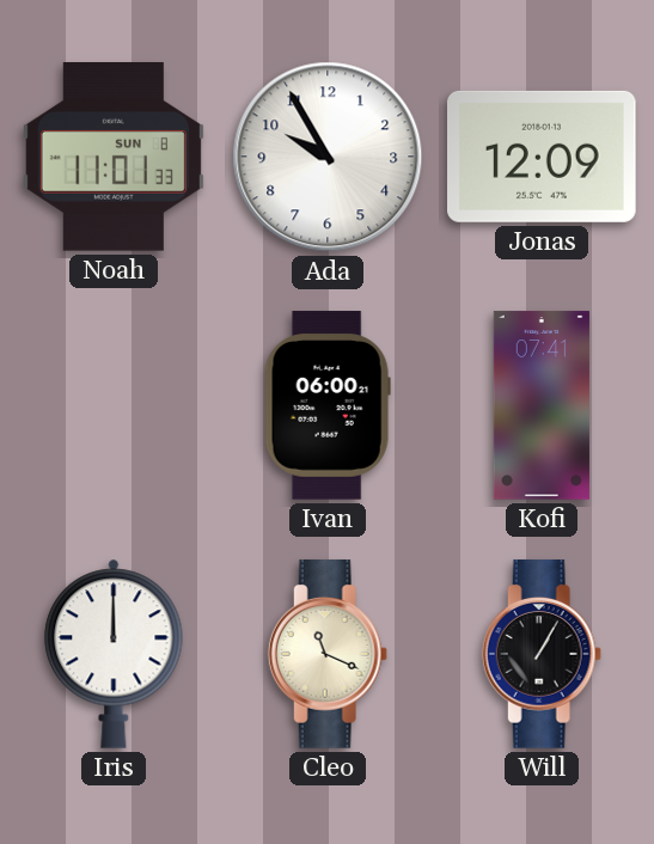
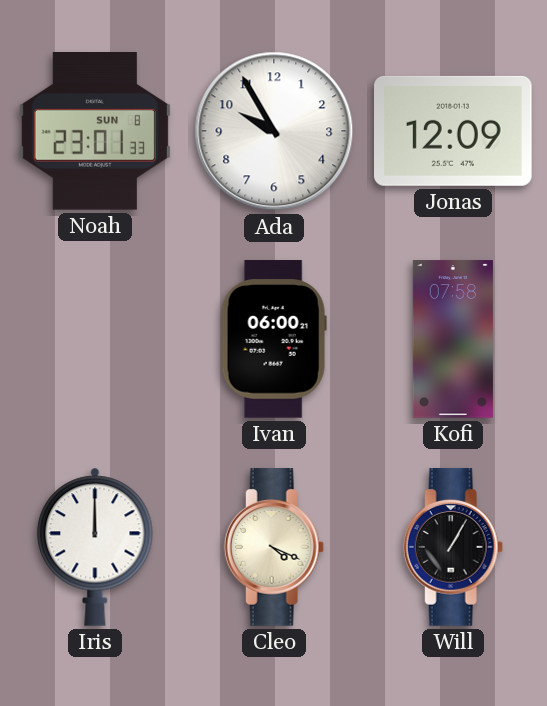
Noah: 11:01 -> 23:01 (95, 132)
Kofi: 07:41 -> 07:58 (453, 339)
Cleo: 11:19 -> 4:19 (274, 547)
